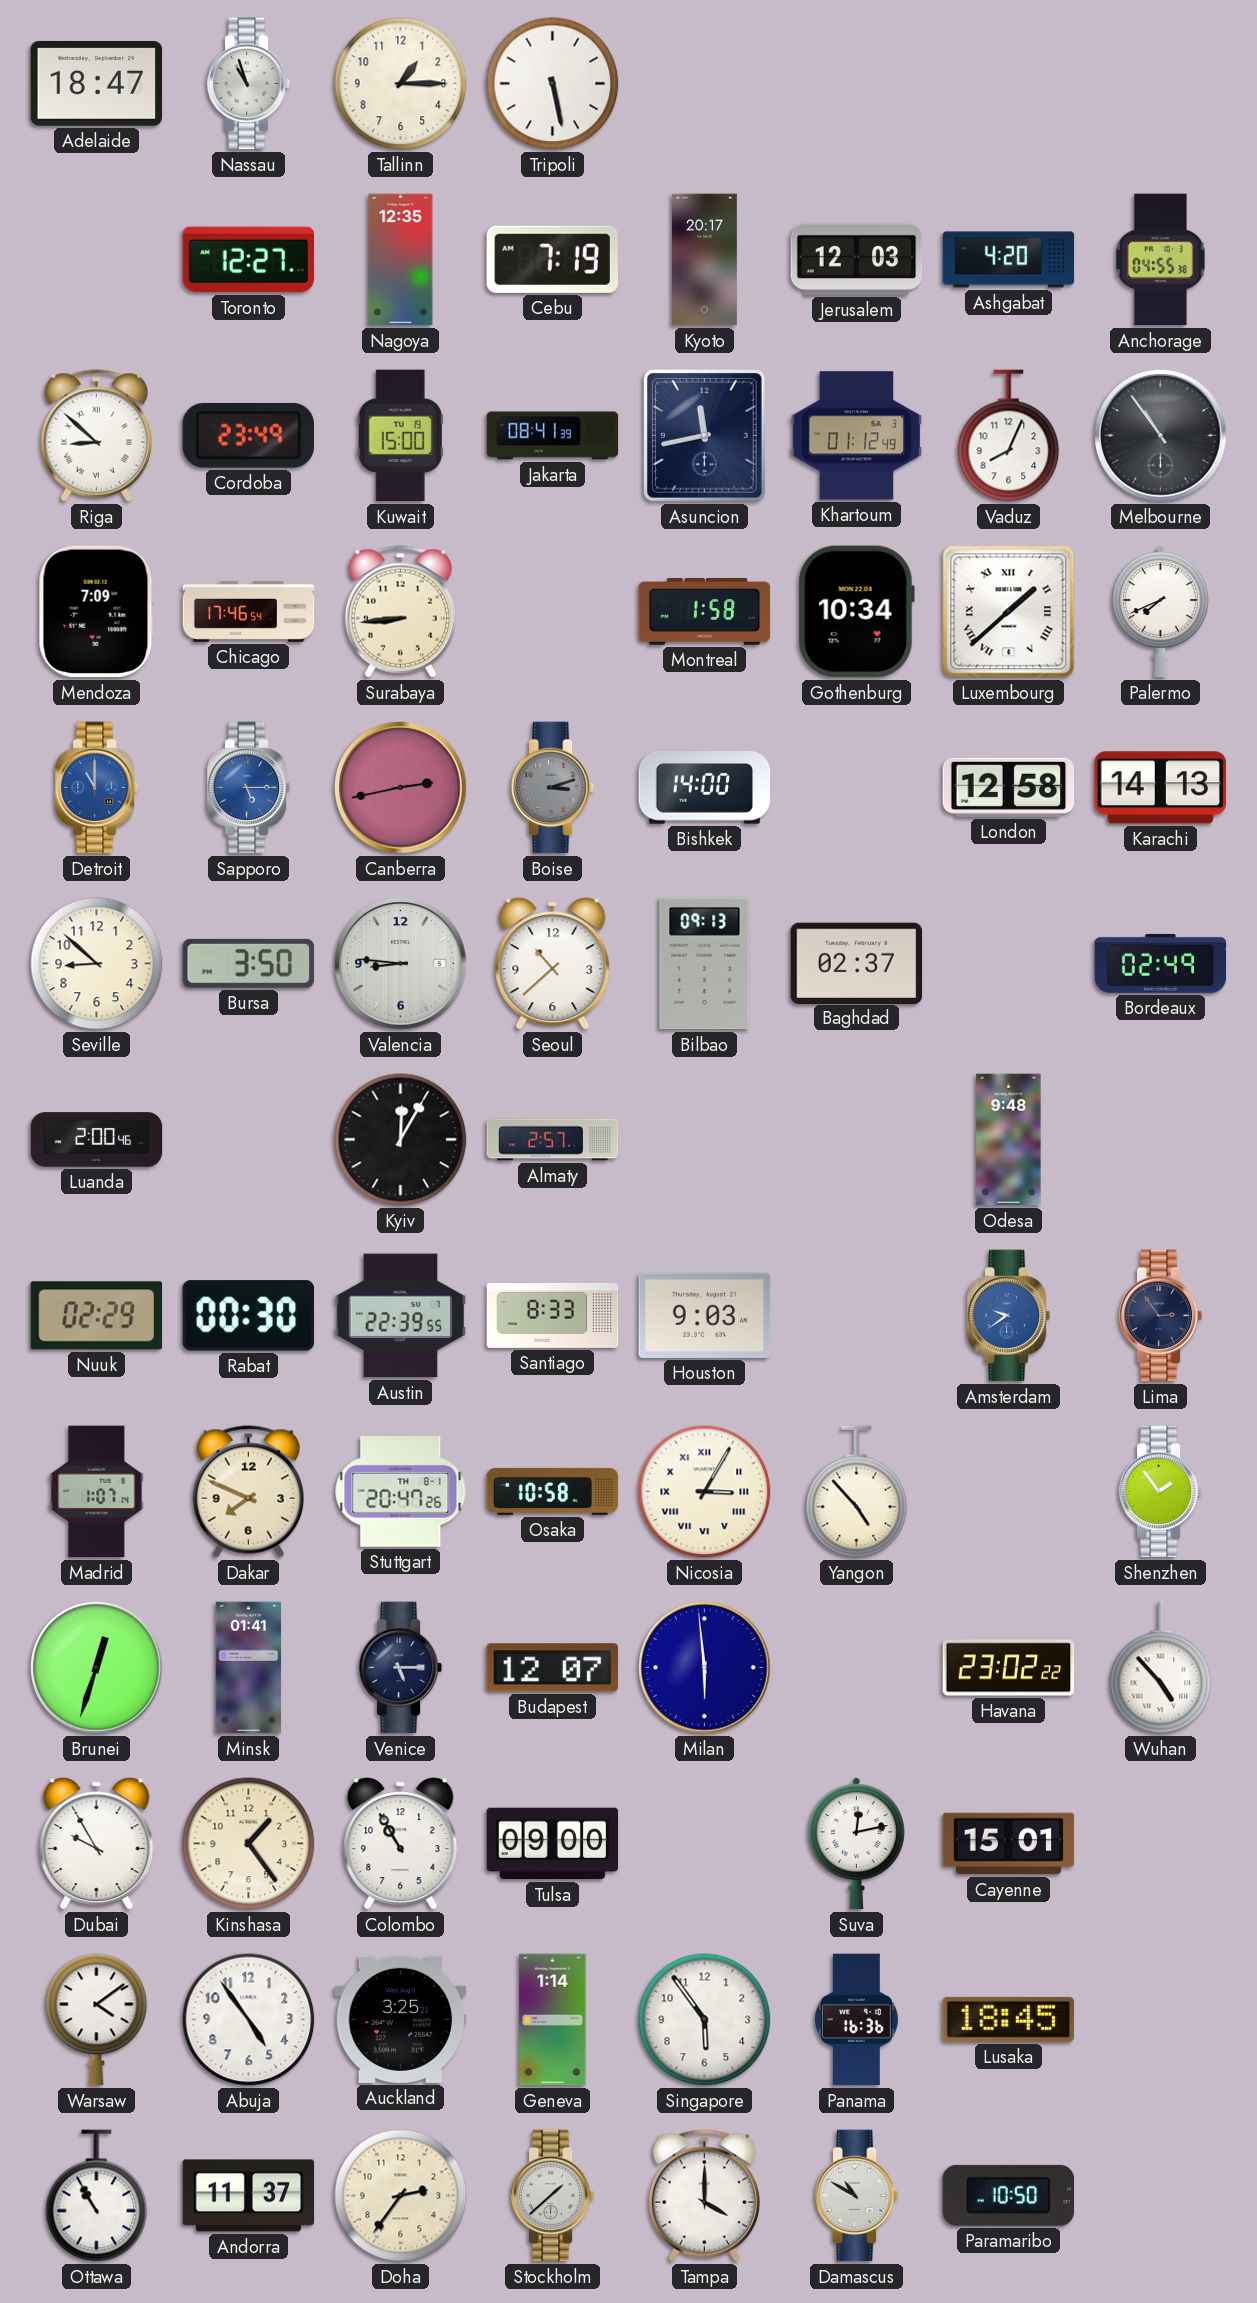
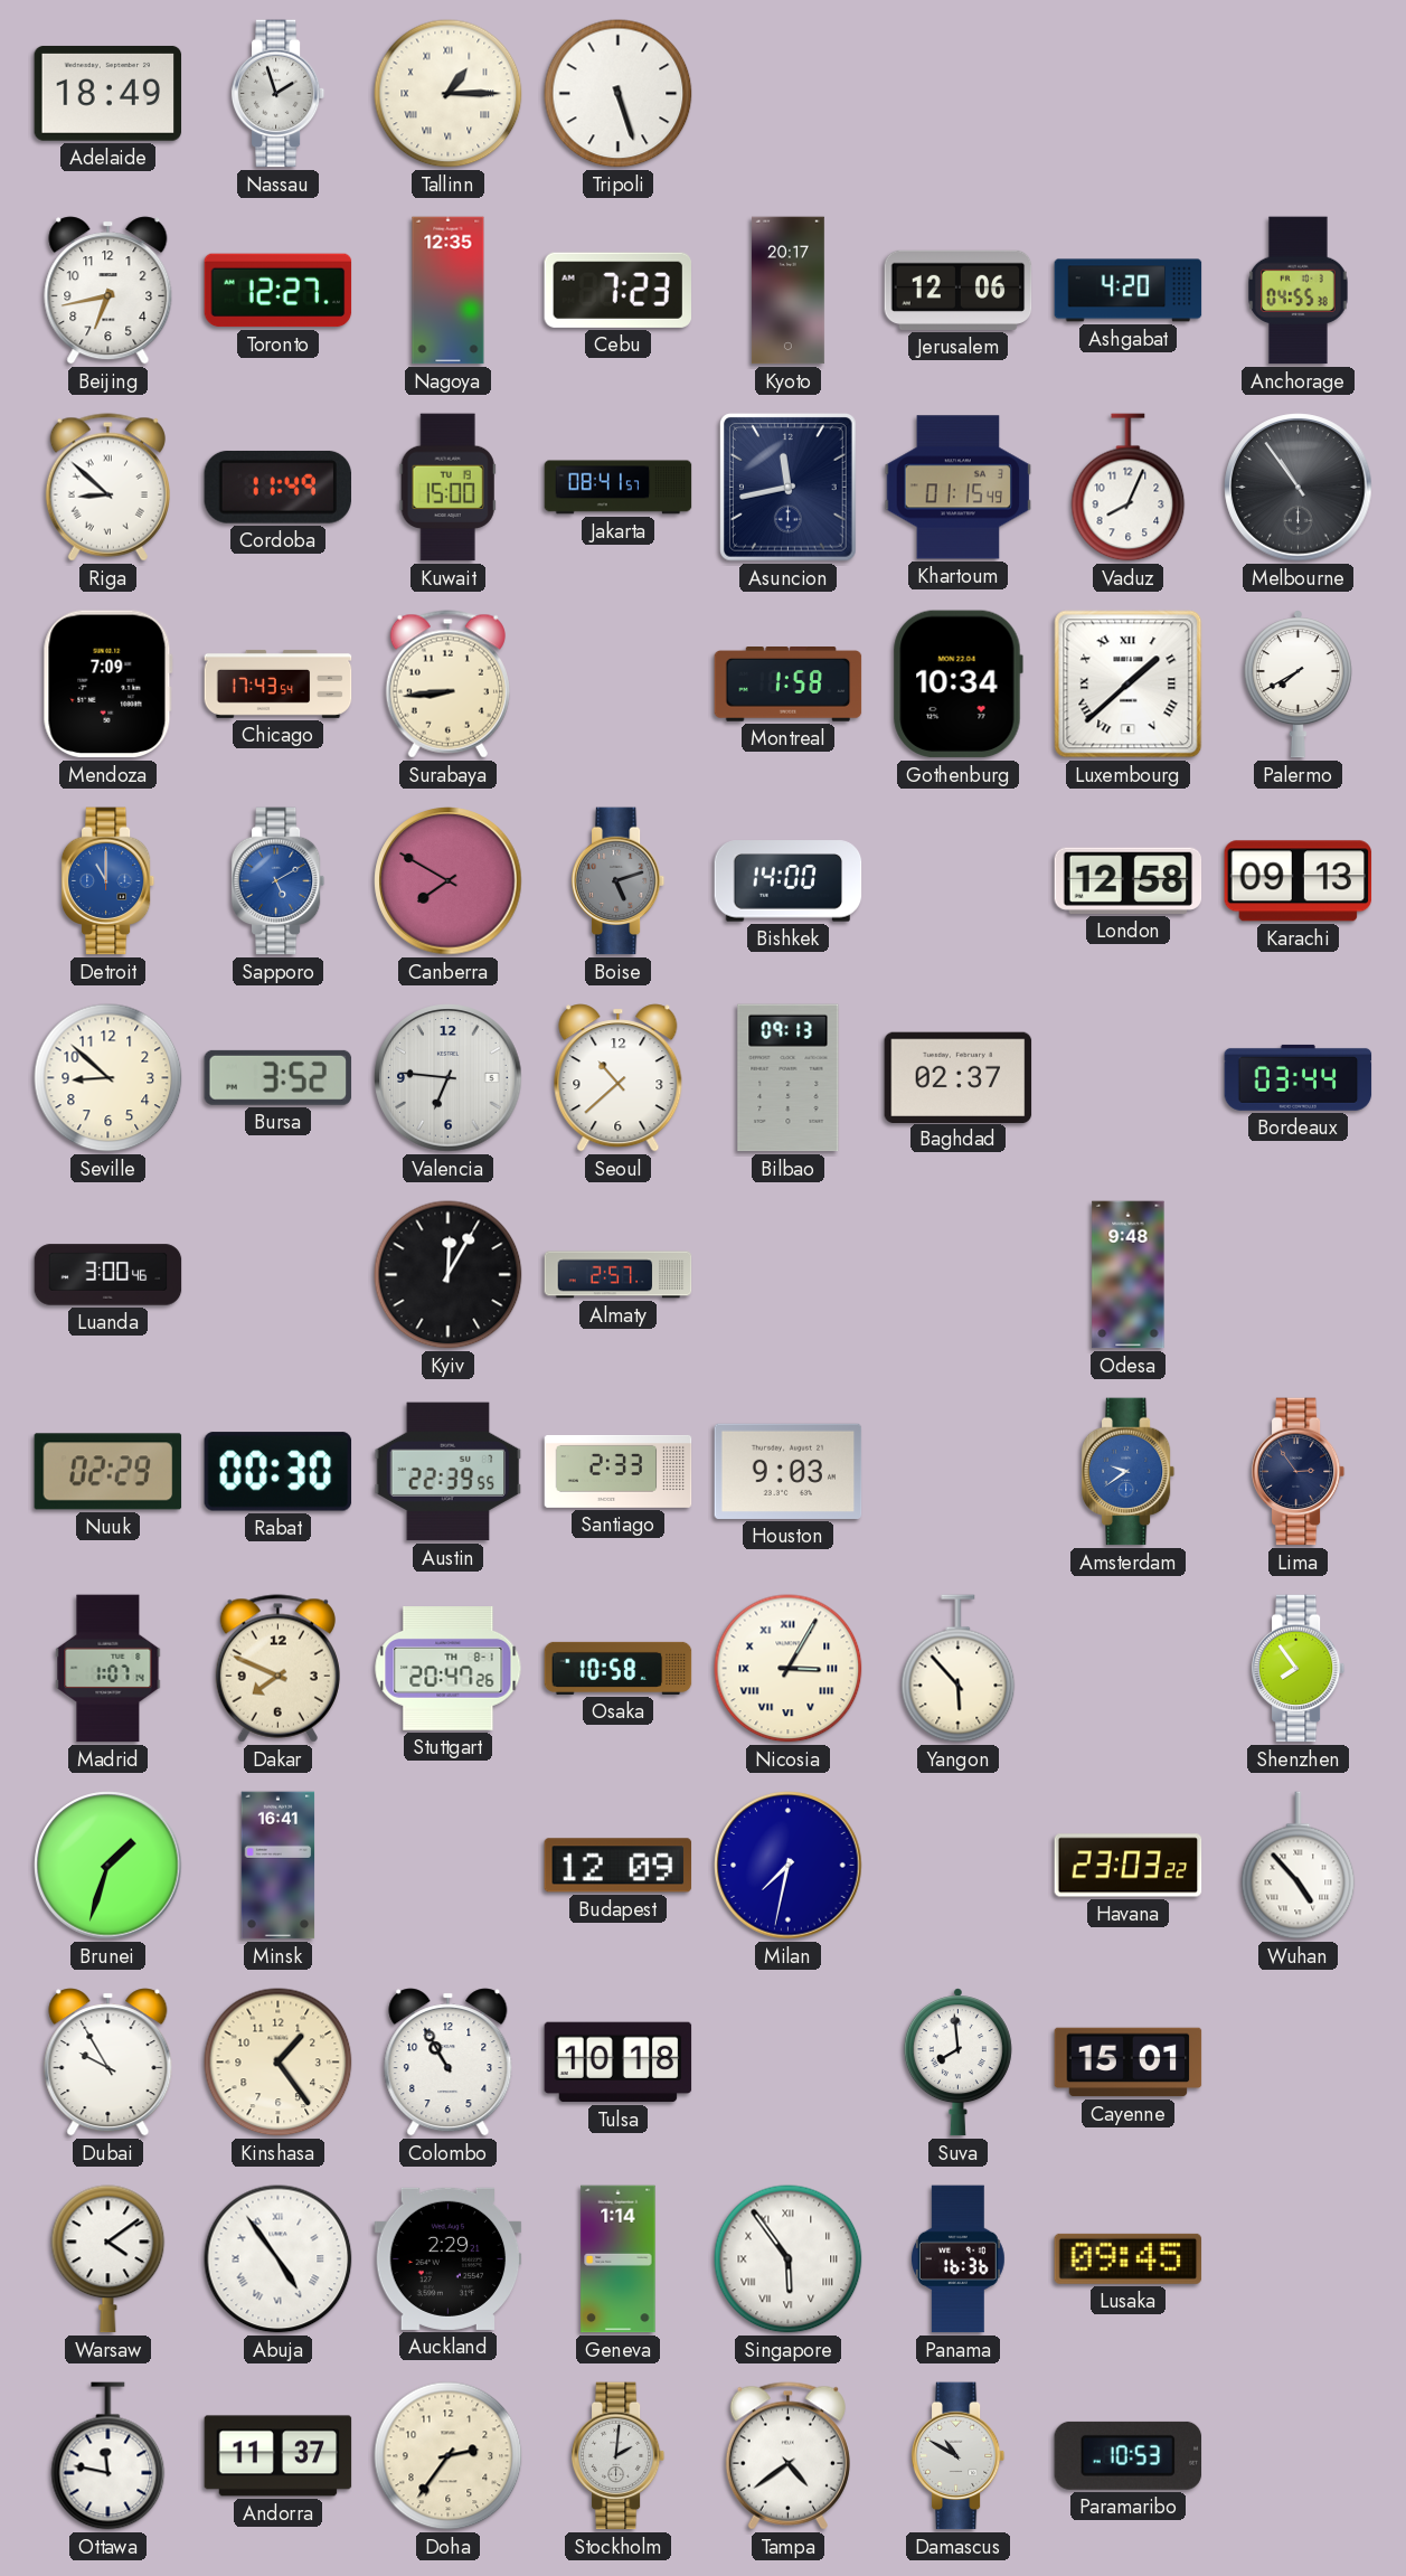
Adelaide: 18:47 -> 18:49 (108, 93)
Nassau: 10:57 -> 1:57 (279, 94)
Tallinn numerals: Arabic -> Roman (449, 94)
Tripoli: 5:28 -> 5:27 (619, 94)
Beijing: none -> 6:43 (108, 291)
Cebu: 7:19 -> 7:23 (617, 290)
Jerusalem: 12:03 -> 12:06 (959, 290)
Cordoba: 23:49 -> 11:49 (277, 487)
Jakarta: 08:41:39 -> 08:41:57 (619, 488)
Khartoum: 01:12 -> 01:15 (959, 488)
Chicago: 17:46 -> 17:43 (279, 683)
Palermo: 7:41 -> 7:40 (1298, 685)
Sapporo: 5:15 -> 5:10 (279, 881)
Canberra: 2:43 -> 7:50 (449, 881)
Boise: 3:12 -> 5:12 (619, 881)
Karachi: 14:13 -> 09:13 (1299, 881)
Bursa: 3:50 -> 3:52 (279, 1077)
Valencia: 8:46 -> 6:46 (449, 1078)
Bordeaux: 02:49 -> 03:44 (1299, 1077)
Luanda: 2:00 -> 3:00 (108, 1275)
Santiago: 8:33 -> 2:33 (619, 1471)
Yangon: 4:53 -> 5:53 (959, 1669)
Shenzhen: 1:54 -> 7:54 (1299, 1669)
Brunei: 12:33 -> 1:33 (108, 1866)
Minsk: 01:41 -> 16:41 (279, 1866)
Venice: 5:15 -> none (401, 1668)
Budapest: 12:07 -> 12:09 (619, 1866)
Milan: 5:59 -> 7:32 (789, 1866)
Havana: 23:02 -> 23:03 (1129, 1866)
Tulsa: 09:00 -> 10:18 (619, 2063)
Suva: 12:13 -> 7:59 (957, 2063)
Abuja numerals: Arabic -> Roman (279, 2259)
Auckland: 3:25 -> 2:29 (449, 2258)
Singapore numerals: Arabic -> Roman (789, 2259)
Lusaka: 18:45 -> 09:45 (1129, 2258)
Ottawa: 10:55 -> 11:47 (108, 2456)
Stockholm: 1:38 -> 2:01 (619, 2456)
Tampa: 4:00 -> 4:39 (787, 2456)
Paramaribo: 10:50 -> 10:53 (1129, 2455)
